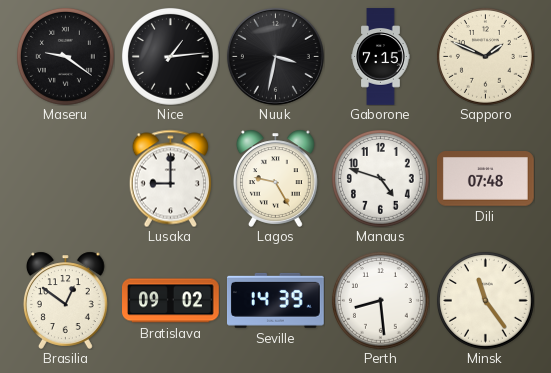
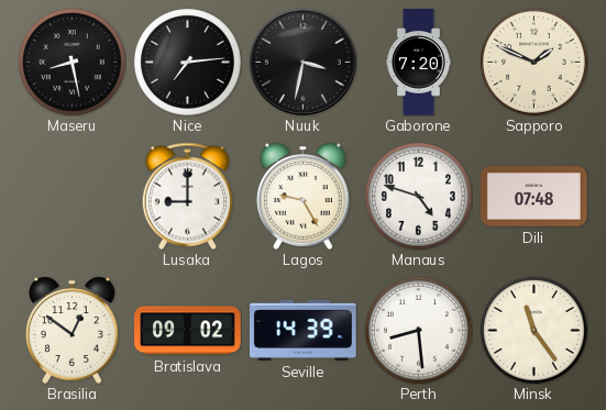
Maseru: 9:21 -> 8:28 (73, 63)
Nice: 1:14 -> 7:14 (188, 63)
Gaborone: 7:15 -> 7:20 (419, 63)
